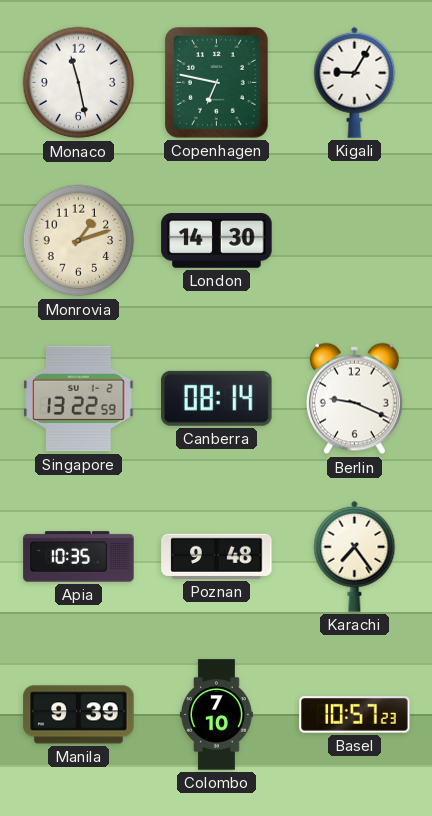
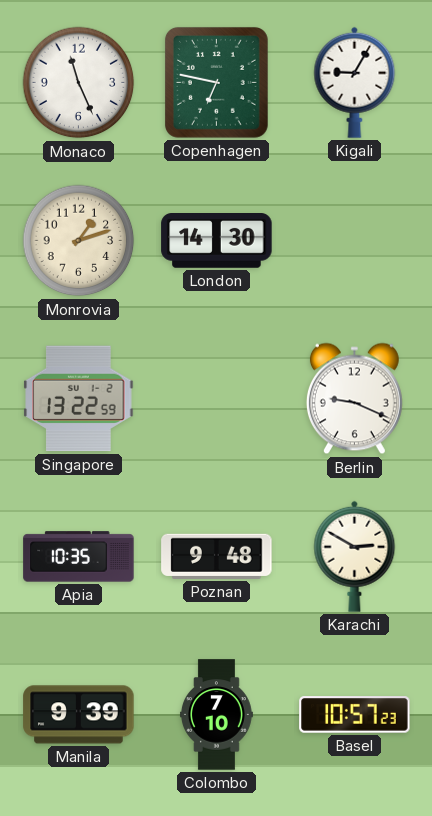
Monaco: 11:28 -> 11:26 (79, 83)
Canberra: 08:14 -> none (217, 398)
Karachi: 7:24 -> 2:50 (355, 556)
